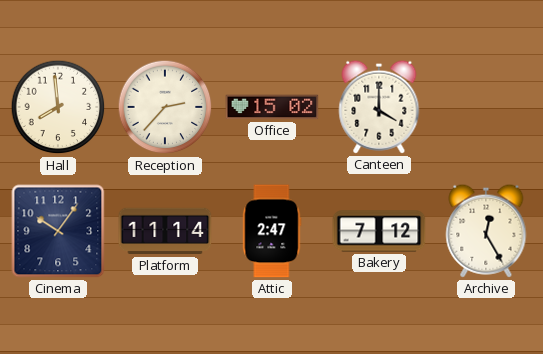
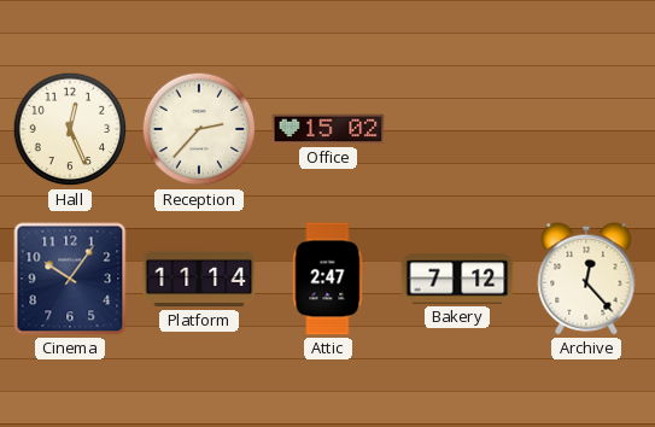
Hall: 7:59 -> 12:26 (70, 129)
Canteen: 4:00 -> none (379, 107)
Archive: 12:25 -> 12:23 (586, 279)
